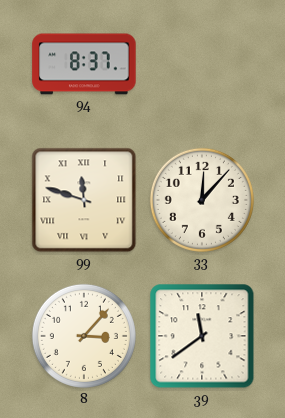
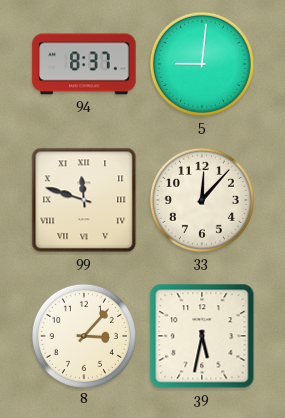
5: none -> 9:01 (202, 64)
39: 11:39 -> 5:32 (202, 336)
